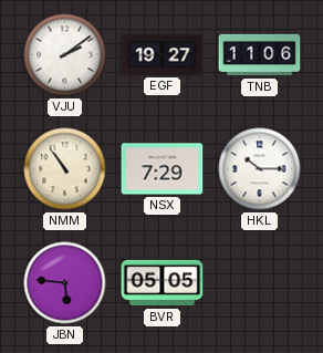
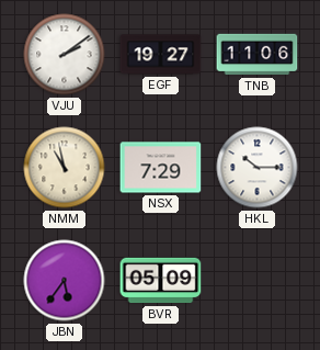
NMM: 10:54 -> 10:58 (65, 168)
JBN: 5:46 -> 5:36 (65, 281)
BVR: 05:05 -> 05:09 (161, 281)
